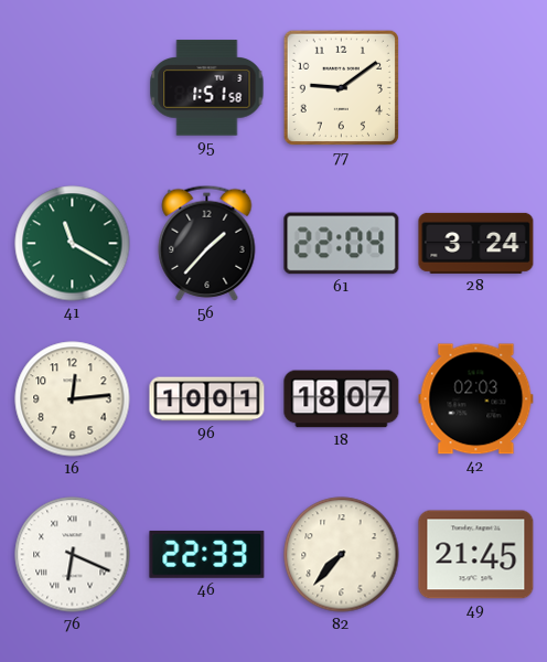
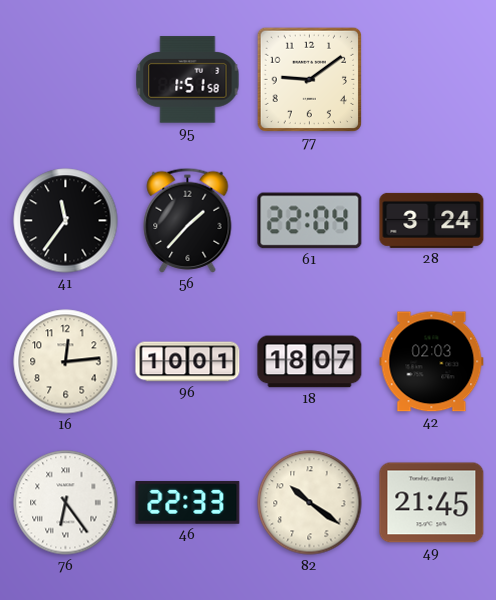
41: 11:20 -> 11:36 (66, 221)
41 dial: green -> black (66, 221)
76: 6:19 -> 6:24 (66, 503)
82: 7:37 -> 10:21 (310, 503)
